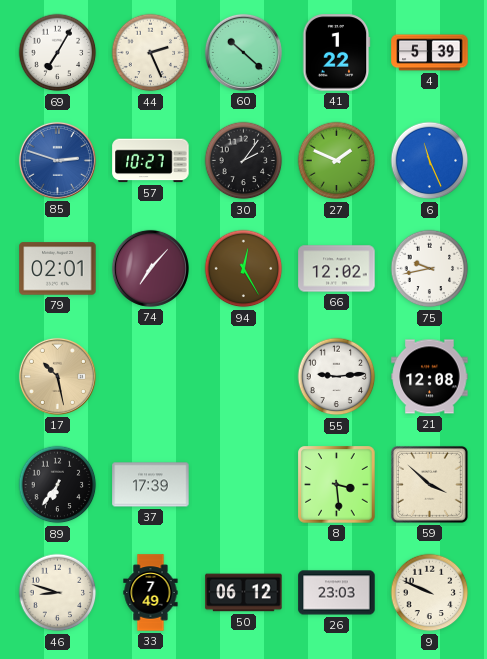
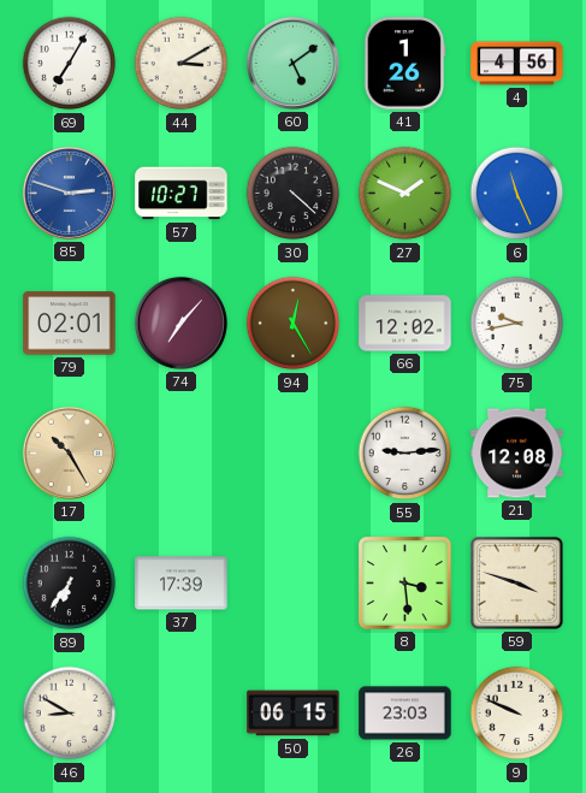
44: 2:26 -> 3:10 (182, 64)
60: 10:22 -> 5:09 (292, 63)
41: 1:22 -> 1:26 (404, 64)
4: 5:39 -> 4:56 (517, 64)
30: 2:06 -> 4:22 (294, 194)
17: 10:28 -> 10:25 (69, 452)
59: 3:52 -> 3:48 (516, 582)
46: 8:48 -> 8:50 (70, 714)
33: 7:49 -> none (151, 593)
50: 06:12 -> 06:15 (294, 714)
